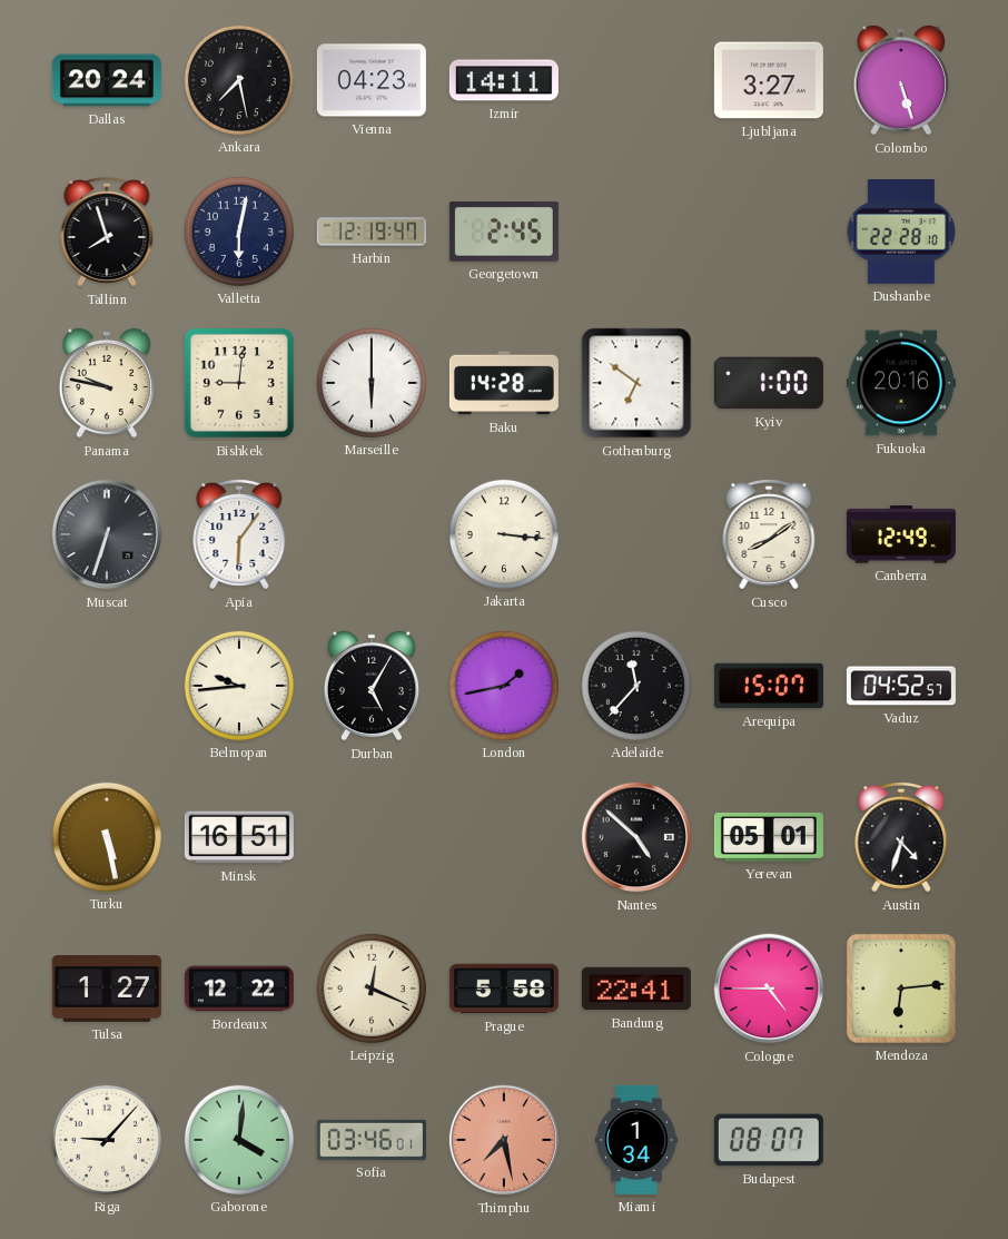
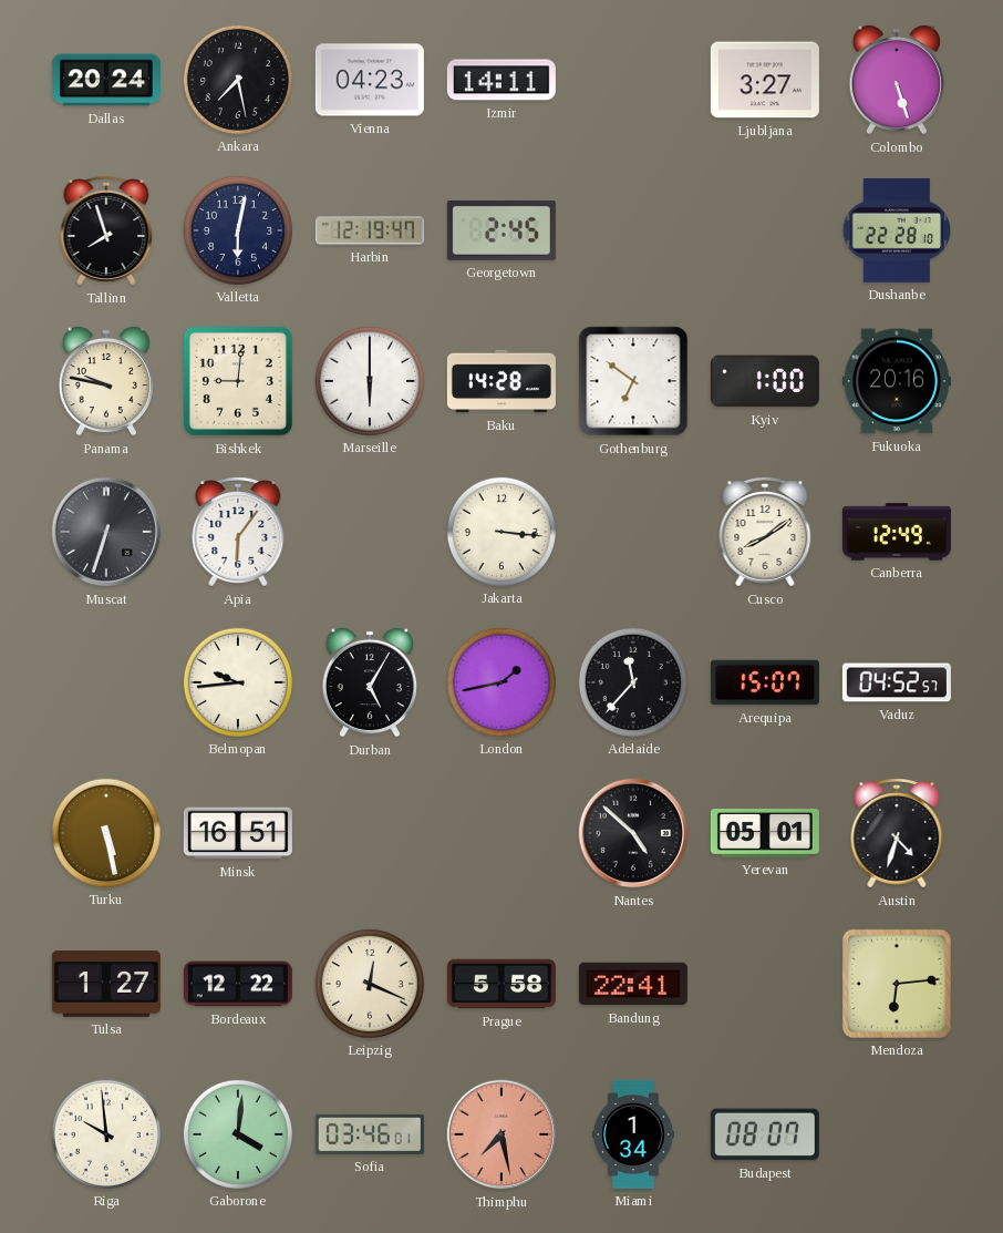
Cologne: 4:45 -> none (769, 989)
Riga: 9:07 -> 9:59 (106, 1134)
